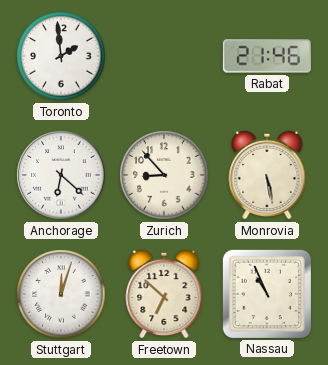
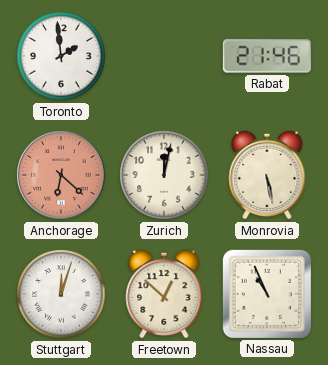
Anchorage dial: white -> salmon (61, 175)
Zurich: 8:53 -> 12:02 (164, 175)
Freetown: 6:52 -> 12:52 (164, 294)
